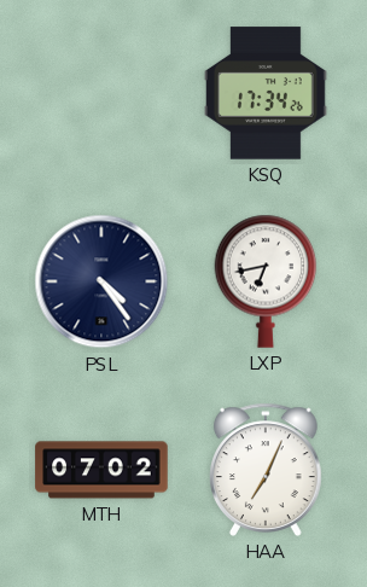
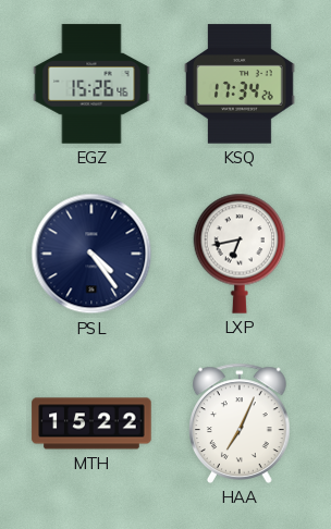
EGZ: none -> 15:26 (91, 84)
MTH: 07:02 -> 15:22 (91, 423)
